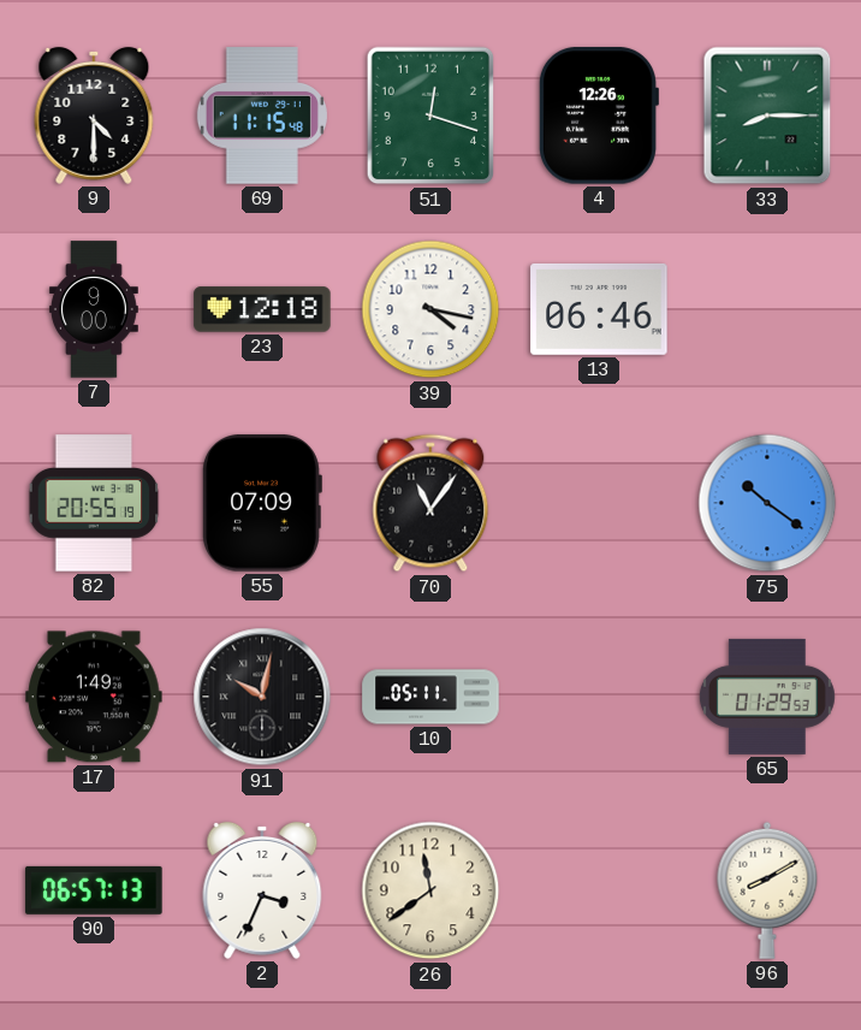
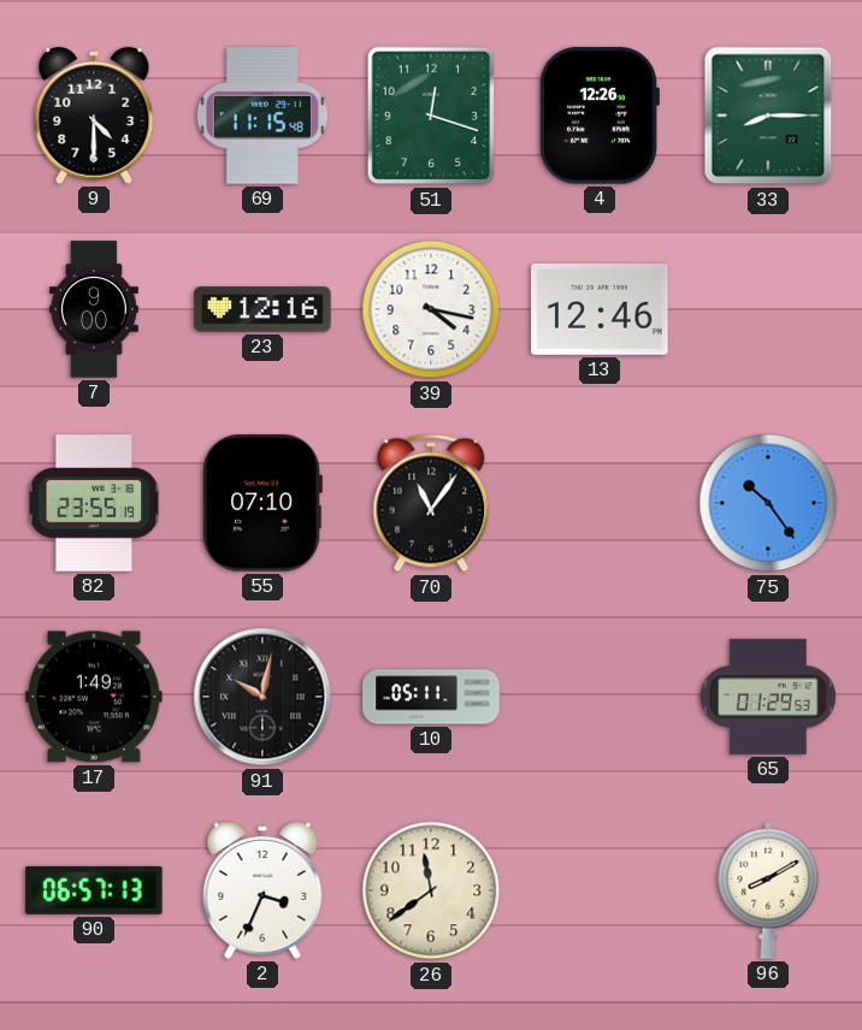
23: 12:18 -> 12:16 (262, 309)
13: 06:46 -> 12:46 (600, 309)
82: 20:55 -> 23:55 (94, 503)
55: 07:09 -> 07:10 (261, 503)
75: 10:21 -> 10:24 (768, 503)
